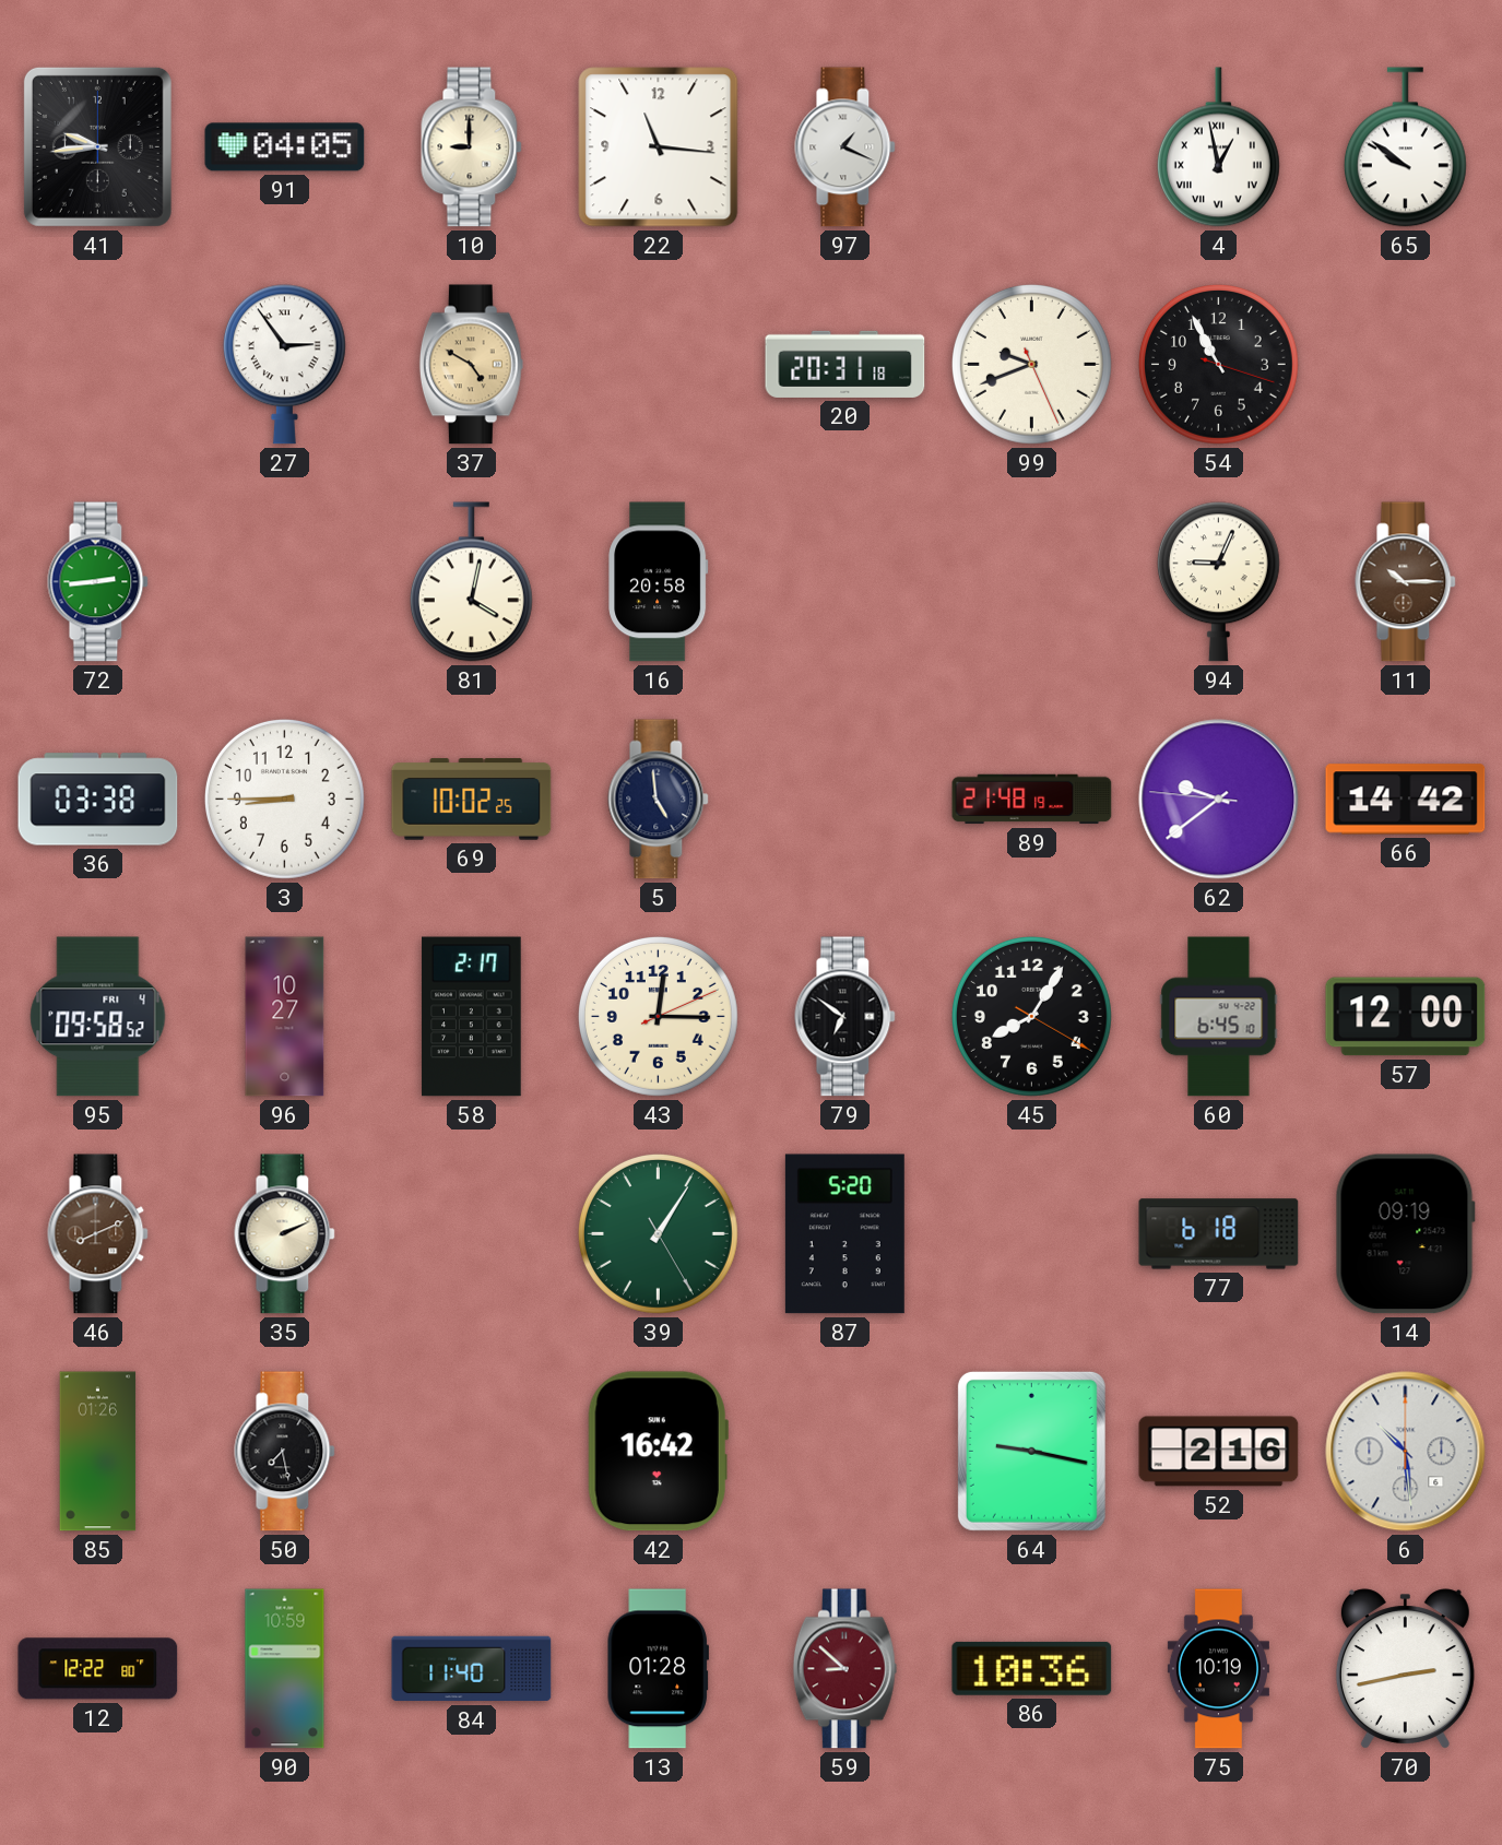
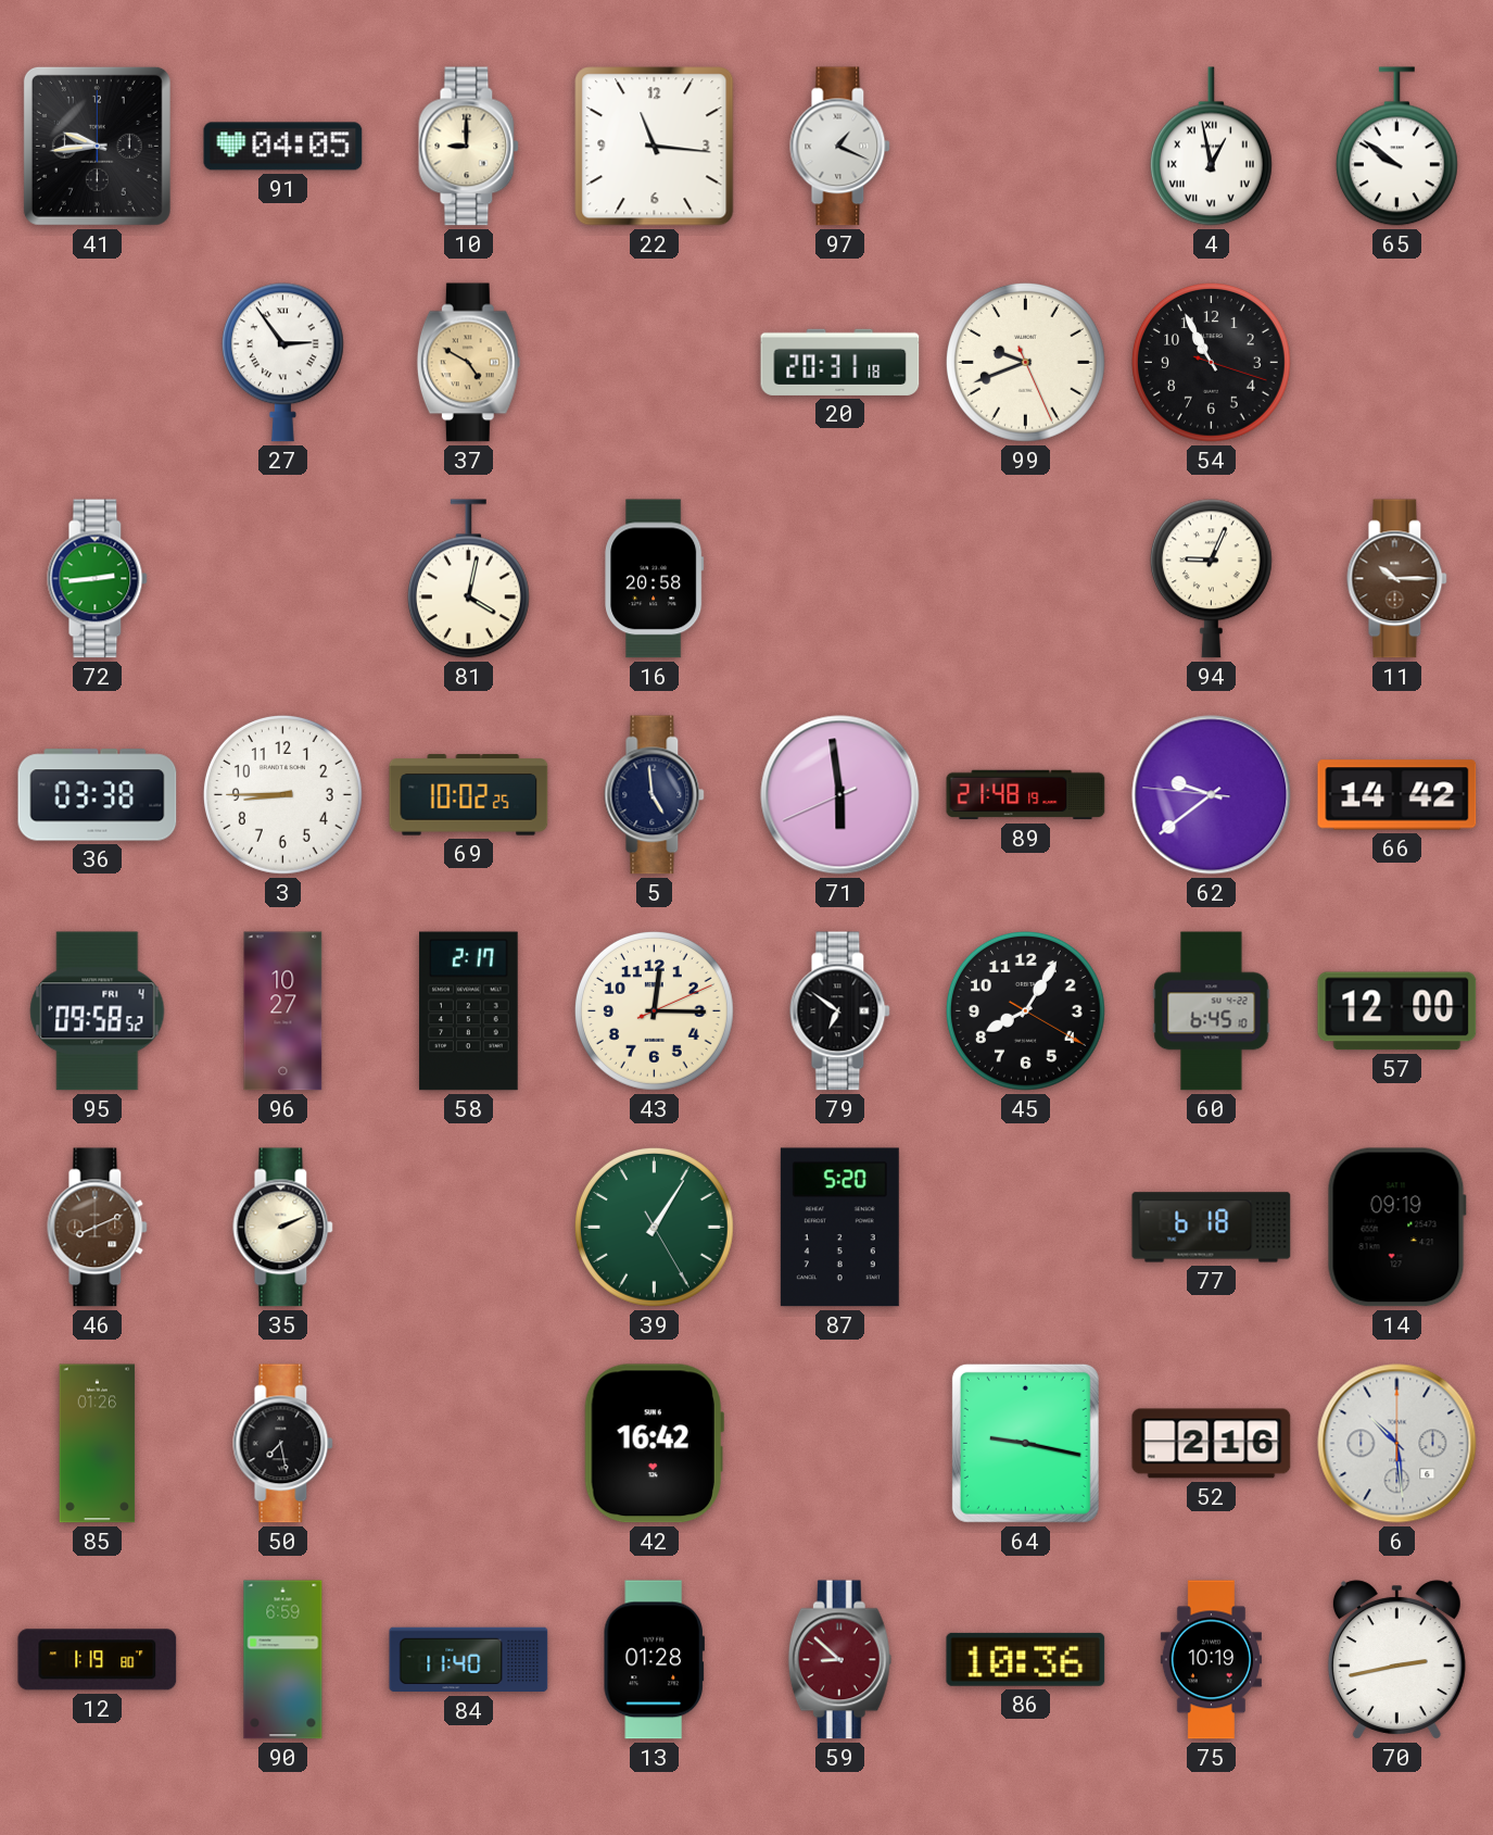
71: none -> 5:58 (840, 795)
12: 12:22 -> 1:19 (98, 1660)
90: 10:59 -> 6:59 (283, 1660)
